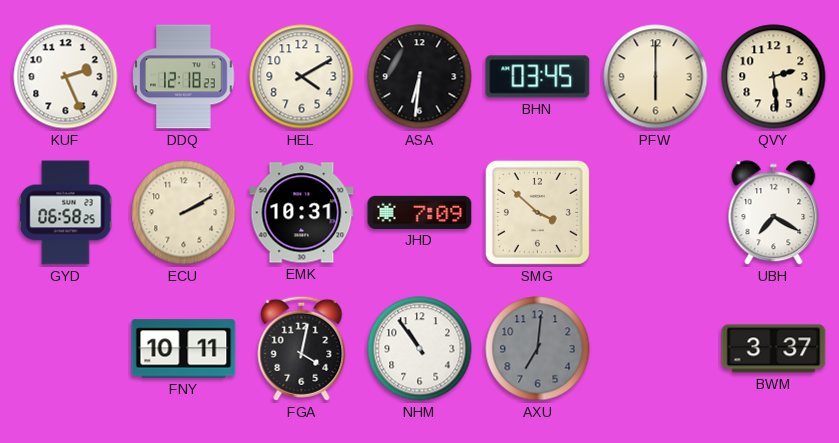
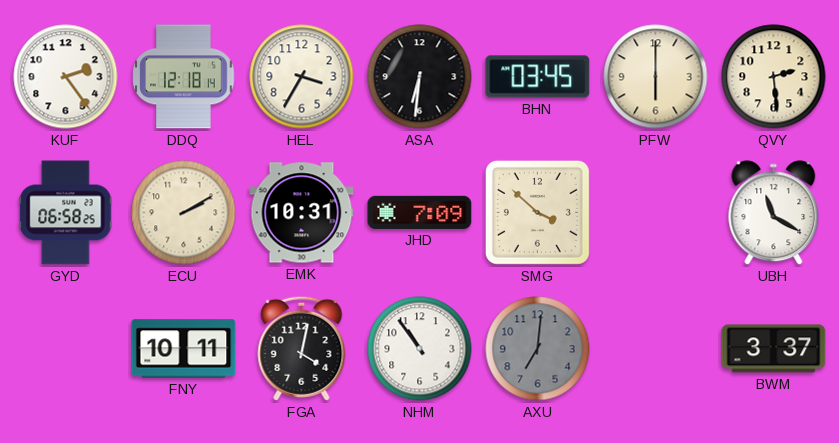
KUF: 2:26 -> 2:24 (66, 77)
DDQ: 12:18:23 -> 12:18:14 (184, 77)
HEL: 4:10 -> 3:35 (302, 77)
UBH: 7:20 -> 11:20 (774, 213)
